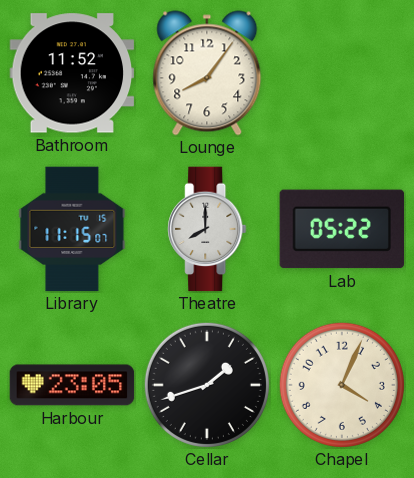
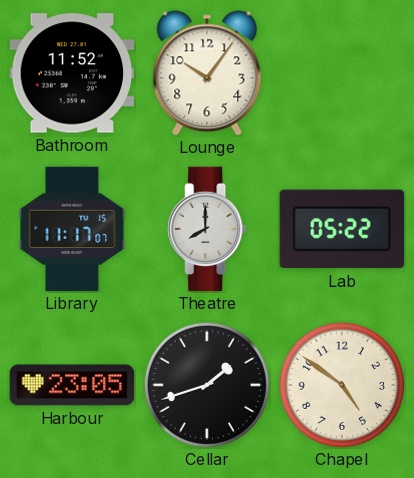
Lounge: 8:06 -> 10:06 (207, 73)
Library: 11:15 -> 11:17 (72, 229)
Chapel: 4:04 -> 4:51 (342, 385)
